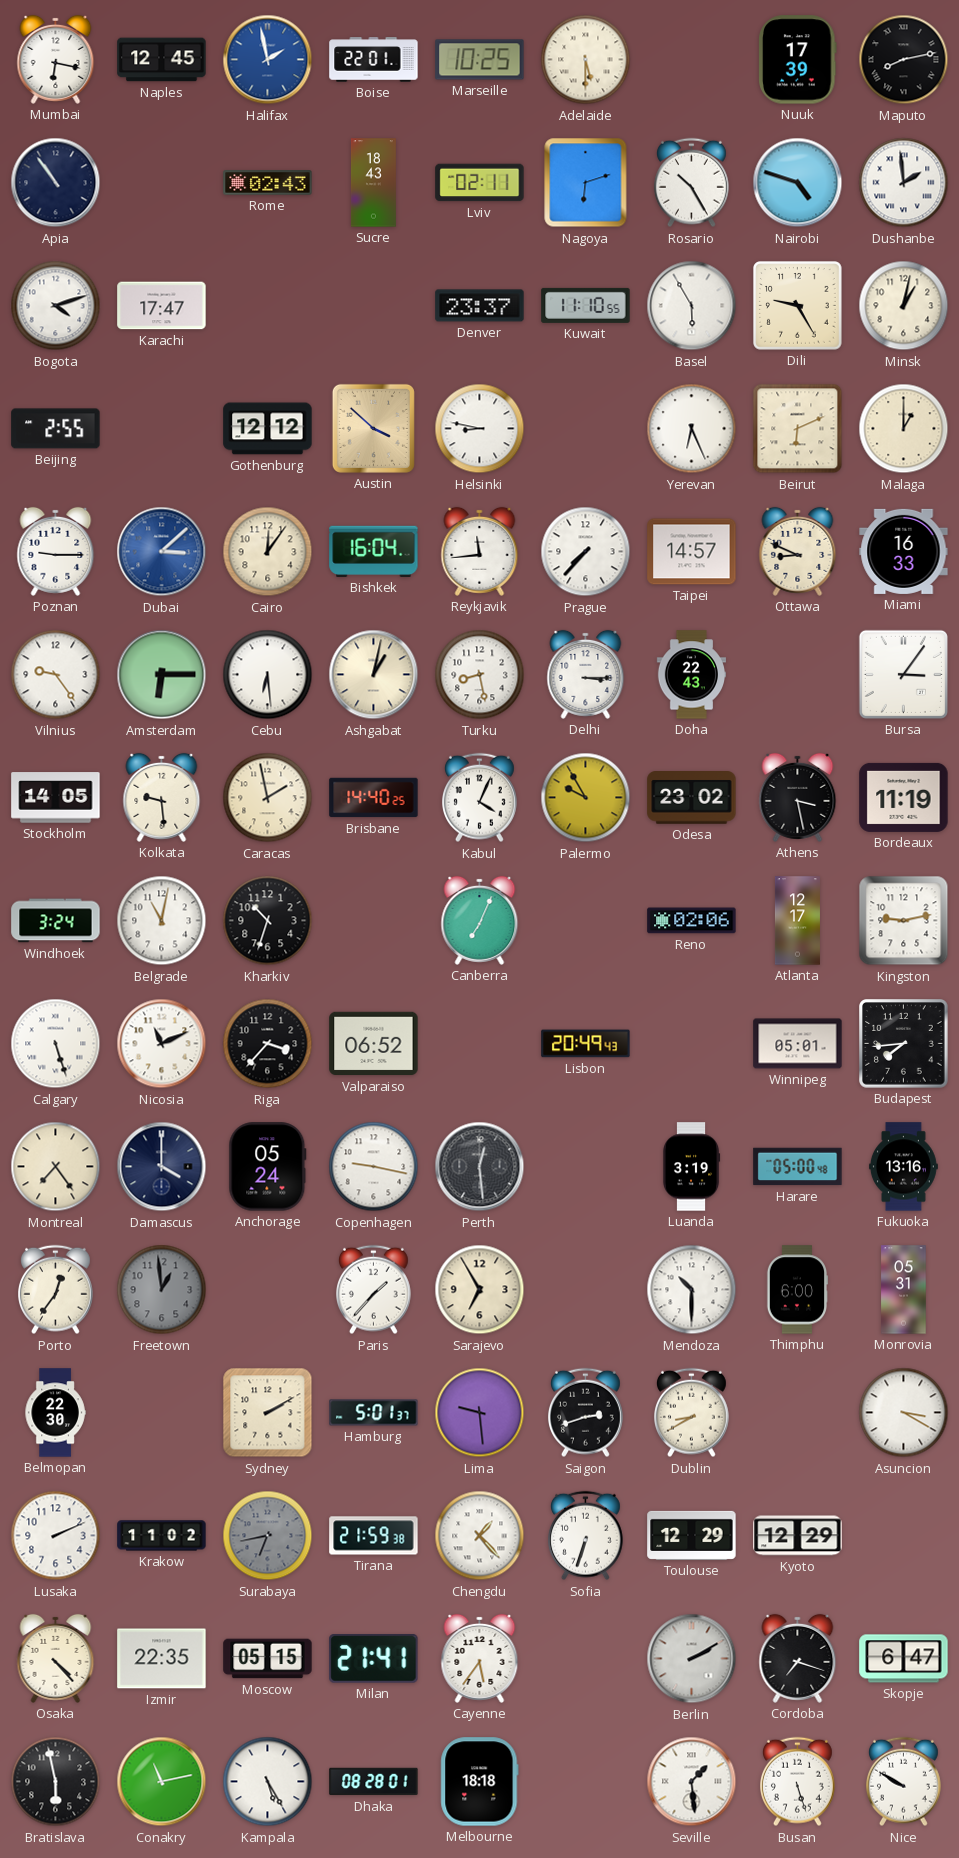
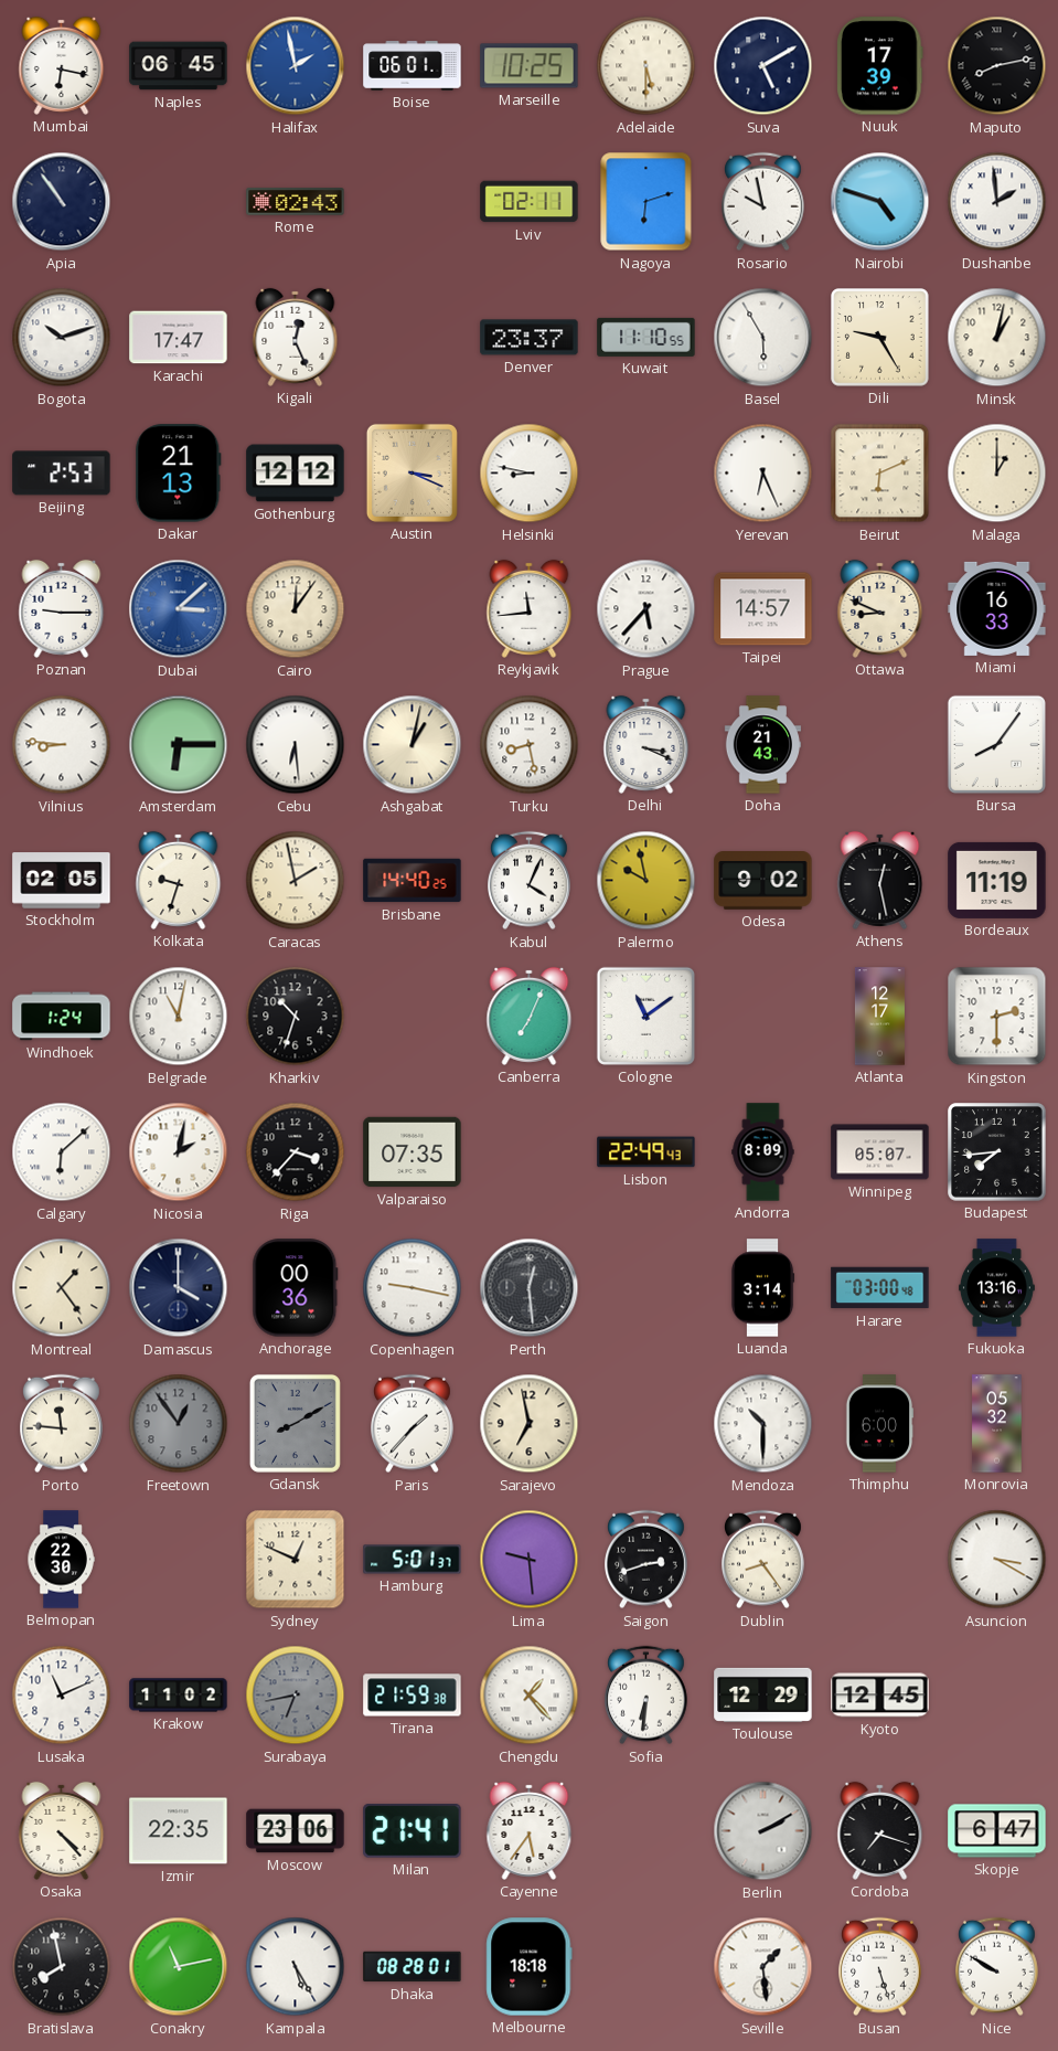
Naples: 12:45 -> 06:45 (179, 66)
Boise: 22:01 -> 06:01 (413, 66)
Suva: none -> 5:10 (763, 66)
Sucre: 18:43 -> none (373, 183)
Rosario: 10:25 -> 9:58 (763, 202)
Bogota: 4:12 -> 10:12 (62, 338)
Kigali: none -> 12:26 (296, 337)
Beijing: 2:55 -> 2:53 (62, 474)
Dakar: none -> 21:13 (179, 474)
Austin: 3:52 -> 3:19 (412, 472)
Bishkek: 16:04 -> none (374, 551)
Prague: 7:37 -> 5:37 (646, 609)
Vilnius: 9:24 -> 8:46 (62, 745)
Delhi: 3:15 -> 3:19 (646, 744)
Doha: 22:43 -> 21:43 (762, 745)
Bursa: 3:06 -> 8:06 (996, 744)
Stockholm: 14:05 -> 02:05 (62, 881)
Kolkata: 9:29 -> 9:33 (179, 880)
Palermo: 9:55 -> 9:58 (646, 881)
Odesa: 23:02 -> 9:02 (763, 881)
Athens: 3:28 -> 12:28 (880, 880)
Windhoek: 3:24 -> 1:24 (62, 1017)
Cologne: none -> 11:09 (645, 1016)
Reno: 02:06 -> none (692, 921)
Kingston: 9:13 -> 2:30 (997, 1017)
Calgary: 5:27 -> 6:08 (62, 1152)
Nicosia: 11:11 -> 2:02 (179, 1152)
Valparaiso: 06:52 -> 07:35 (413, 1152)
Lisbon: 20:49 -> 22:49 (646, 1152)
Andorra: none -> 8:09 (763, 1152)
Winnipeg: 05:01 -> 05:07 (880, 1152)
Montreal: 7:24 -> 1:24 (62, 1288)
Anchorage: 05:24 -> 00:36 (296, 1288)
Luanda: 3:19 -> 3:14 (762, 1288)
Harare: 05:00 -> 03:00 (880, 1288)
Porto: 12:36 -> 11:46 (62, 1424)
Freetown: 12:59 -> 12:54 (179, 1424)
Gdansk: none -> 8:10 (295, 1423)
Sarajevo: 6:55 -> 6:58 (530, 1424)
Monrovia: 05:31 -> 05:32 (997, 1424)
Sydney: 2:10 -> 12:49 (296, 1560)
Dublin: 8:40 -> 8:24 (763, 1560)
Lusaka: 2:11 -> 11:11 (62, 1696)
Sofia: 6:33 -> 6:31 (646, 1696)
Kyoto: 12:29 -> 12:45 (880, 1696)
Moscow: 05:15 -> 23:06 (296, 1831)
Bratislava: 5:58 -> 7:58 (62, 1967)
